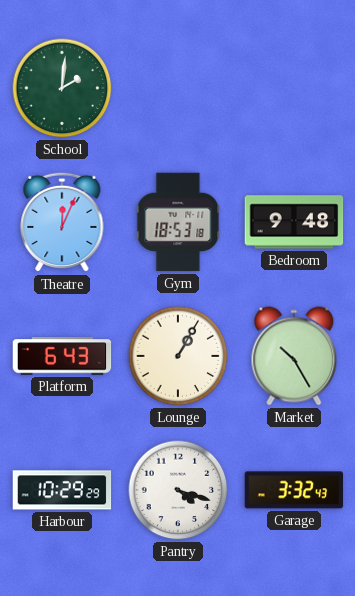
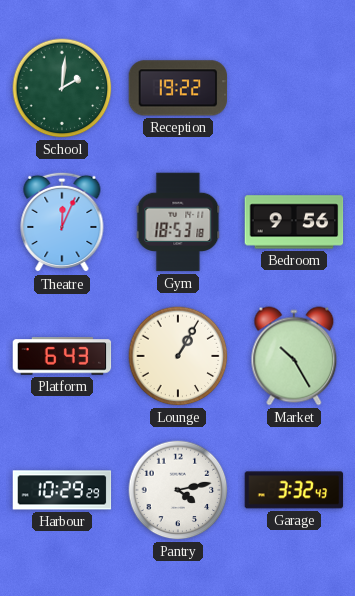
Reception: none -> 19:22 (178, 88)
Bedroom: 9:48 -> 9:56 (294, 222)
Pantry: 4:18 -> 4:13 (178, 490)
